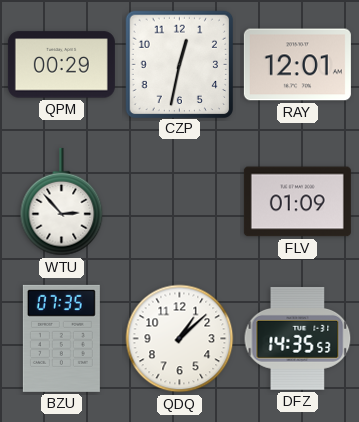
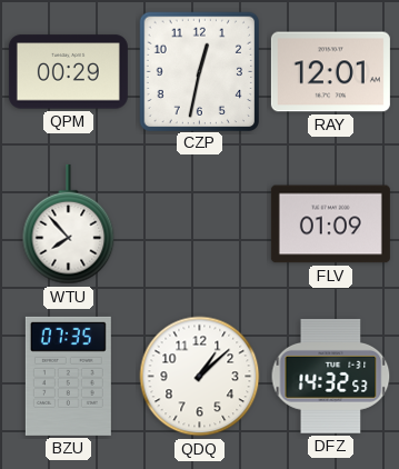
WTU: 2:53 -> 7:53 (69, 224)
DFZ: 14:35 -> 14:32 (331, 376)
